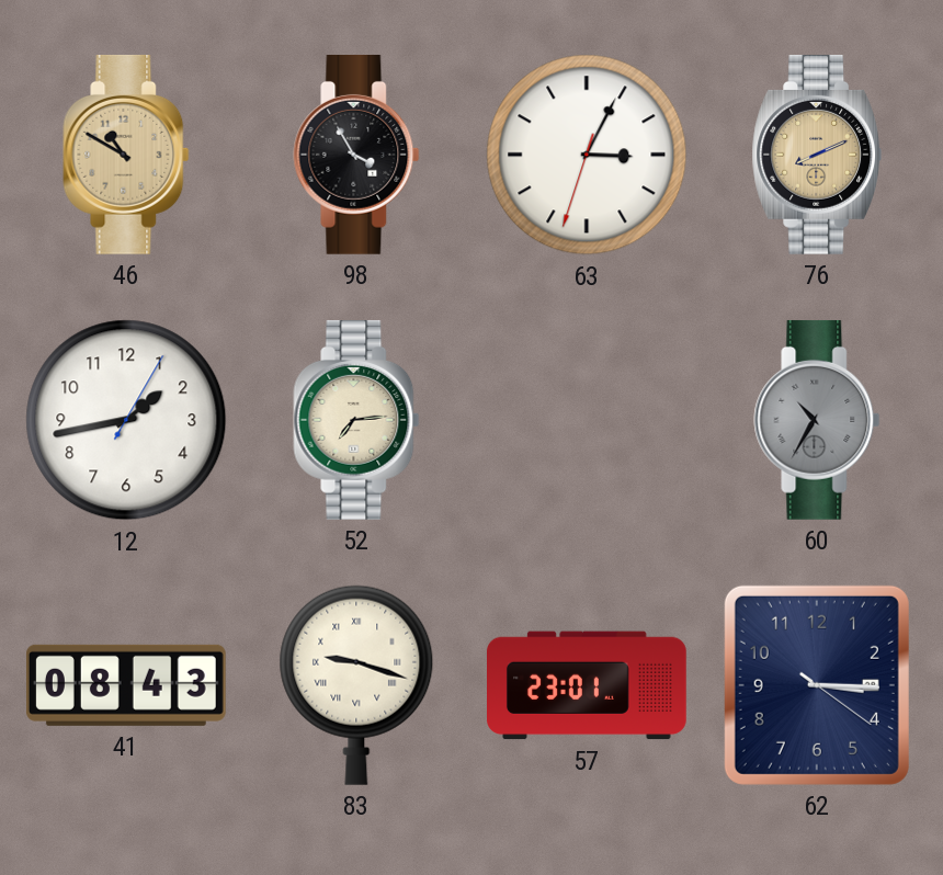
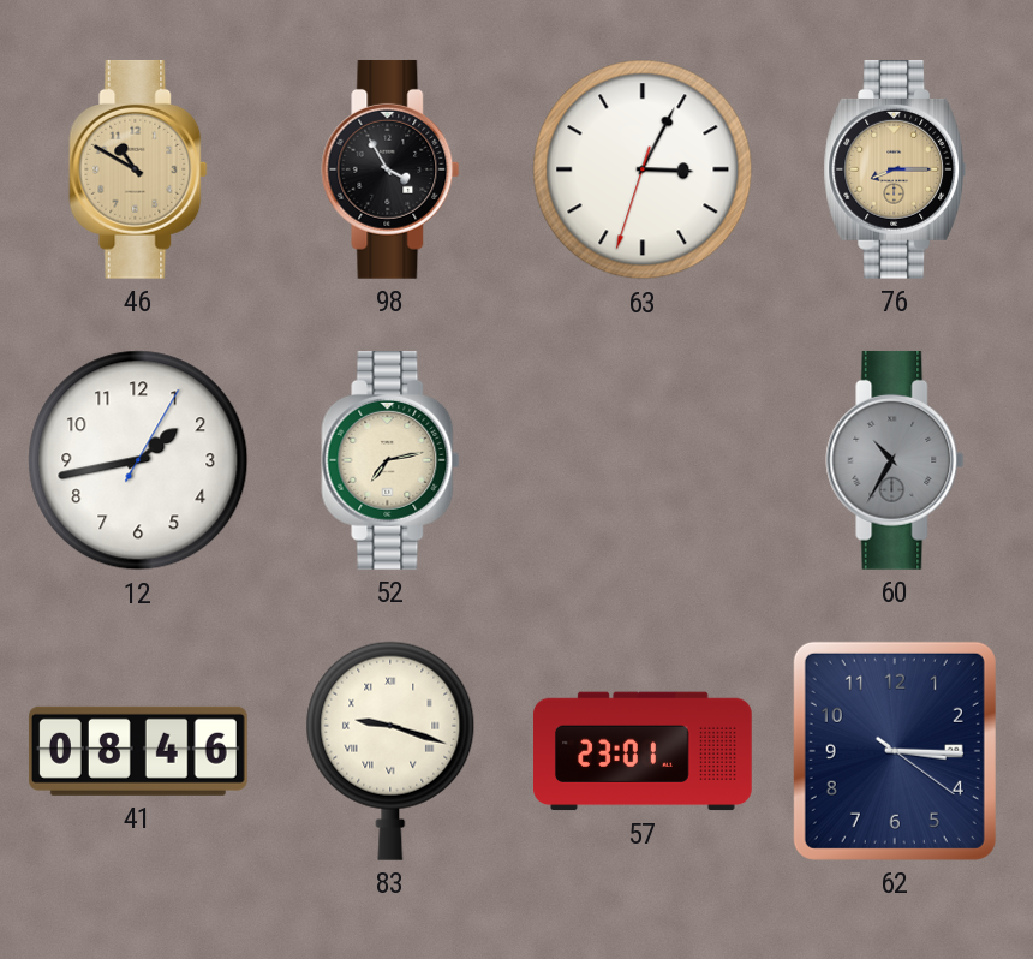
76: 8:11 -> 8:15 (895, 169)
52: 7:14 -> 7:13 (390, 460)
41: 08:43 -> 08:46 (138, 751)
